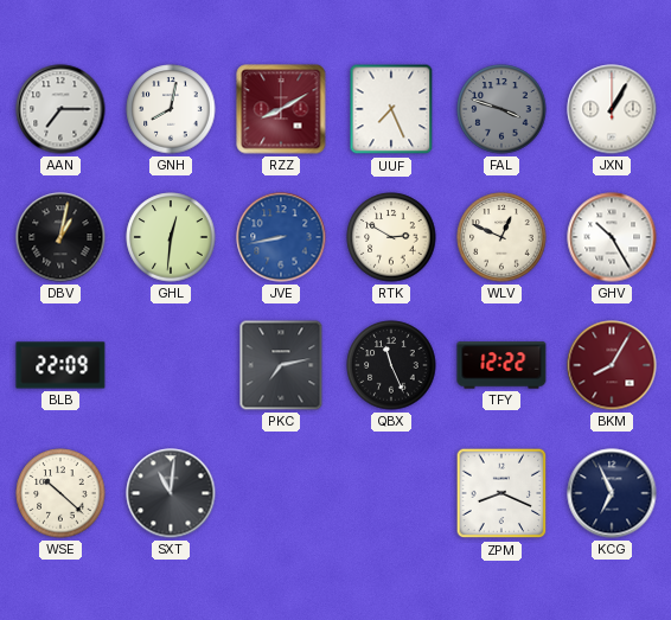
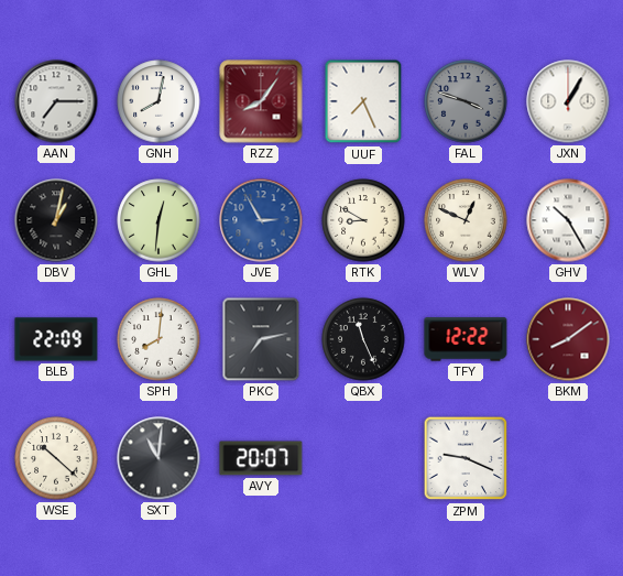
RZZ: 8:10 -> 8:06 (261, 101)
JVE: 8:43 -> 2:55 (261, 220)
RTK: 2:50 -> 8:50 (363, 220)
SPH: none -> 8:01 (159, 339)
BKM: 8:05 -> 8:09 (568, 339)
AVY: none -> 20:07 (261, 458)
ZPM: 8:19 -> 9:19 (466, 458)
KCG: 6:56 -> none (612, 493)
